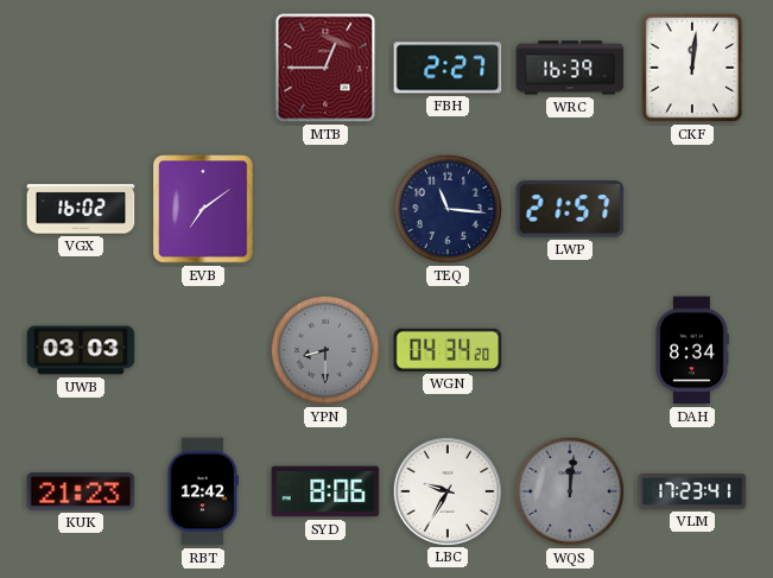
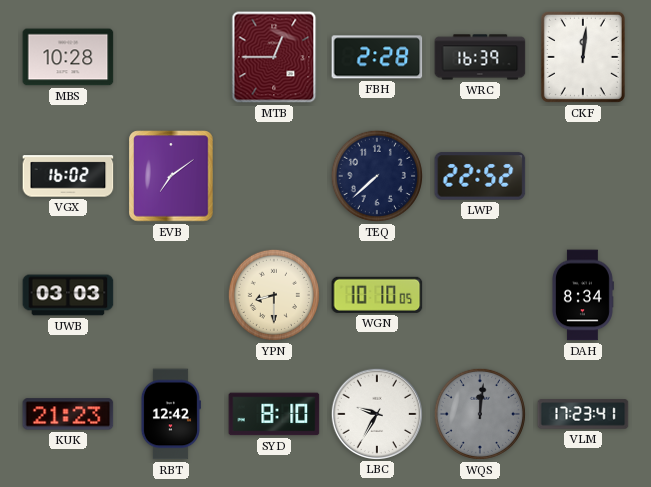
MBS: none -> 10:28 (68, 57)
FBH: 2:27 -> 2:28 (377, 57)
TEQ: 11:16 -> 7:38 (377, 176)
LWP: 21:57 -> 22:52 (480, 176)
YPN dial: grey -> cream (274, 295)
WGN: 04:34 -> 10:10 (377, 295)
SYD: 8:06 -> 8:10 (274, 414)
